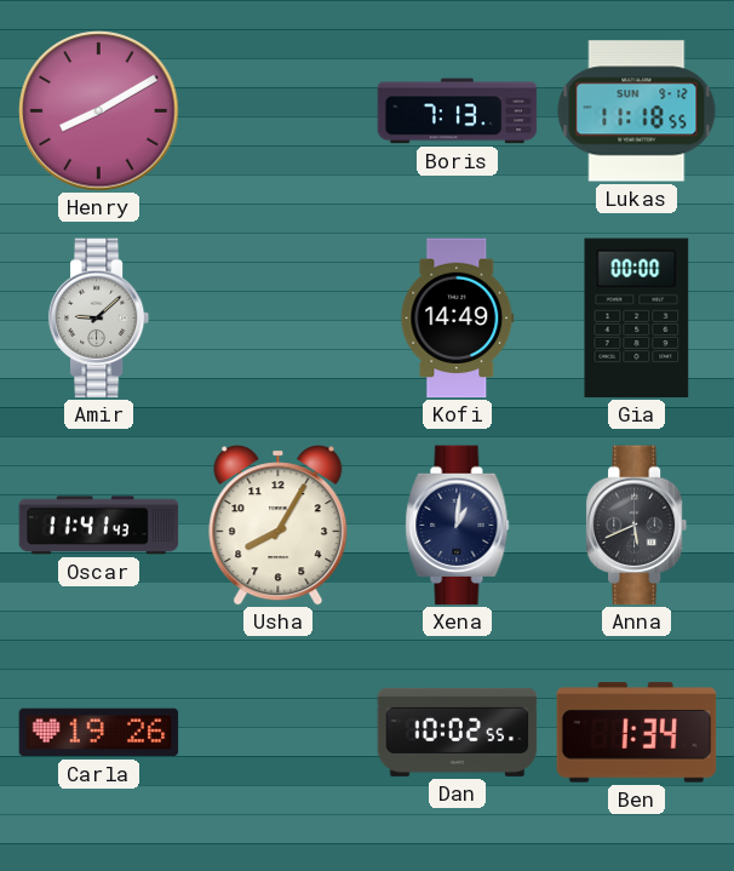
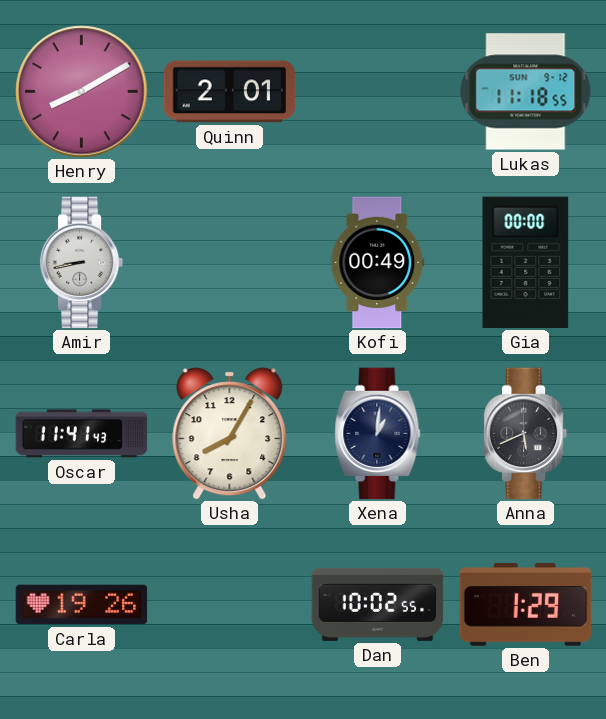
Quinn: none -> 2:01 (230, 92)
Boris: 7:13 -> none (458, 111)
Amir: 9:08 -> 8:43 (82, 263)
Kofi: 14:49 -> 00:49 (378, 263)
Ben: 1:34 -> 1:29 (526, 605)
